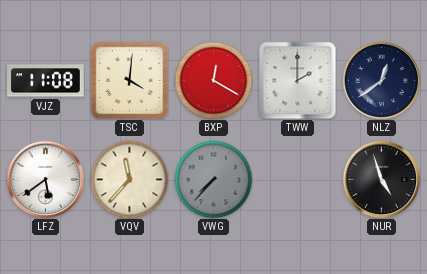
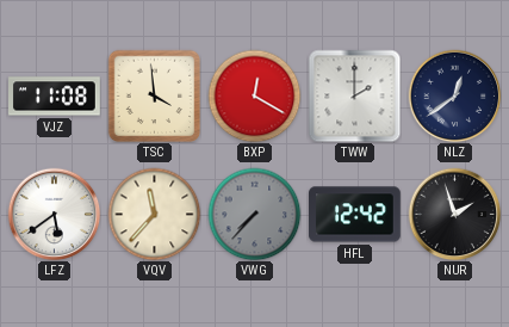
TSC: 4:01 -> 3:59 (154, 95)
HFL: none -> 12:42 (355, 215)
NUR: 4:57 -> 1:57 (454, 214)
